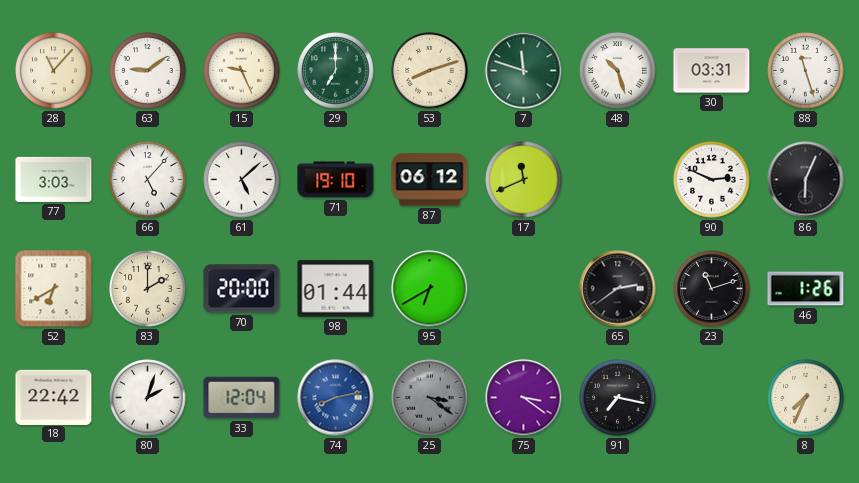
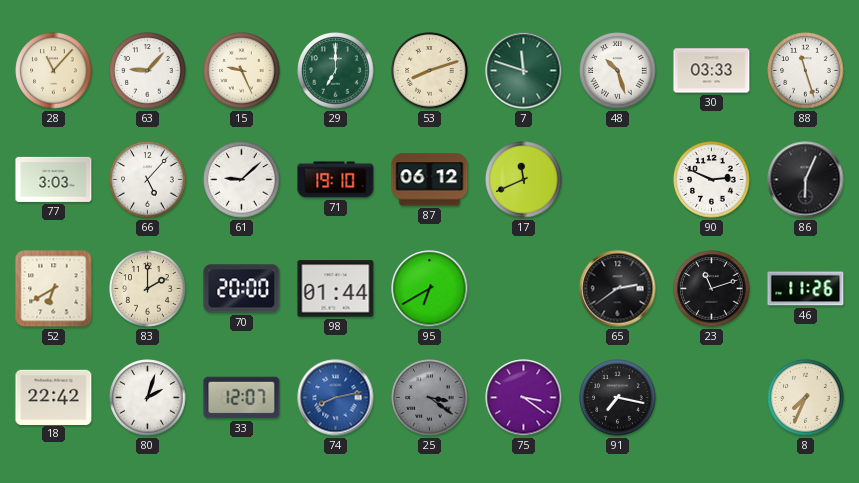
63: 9:09 -> 9:07 (148, 71)
30: 03:31 -> 03:33 (712, 71)
61: 5:08 -> 9:08 (242, 180)
46: 1:26 -> 11:26 (806, 289)
33: 12:04 -> 12:07 (242, 398)
